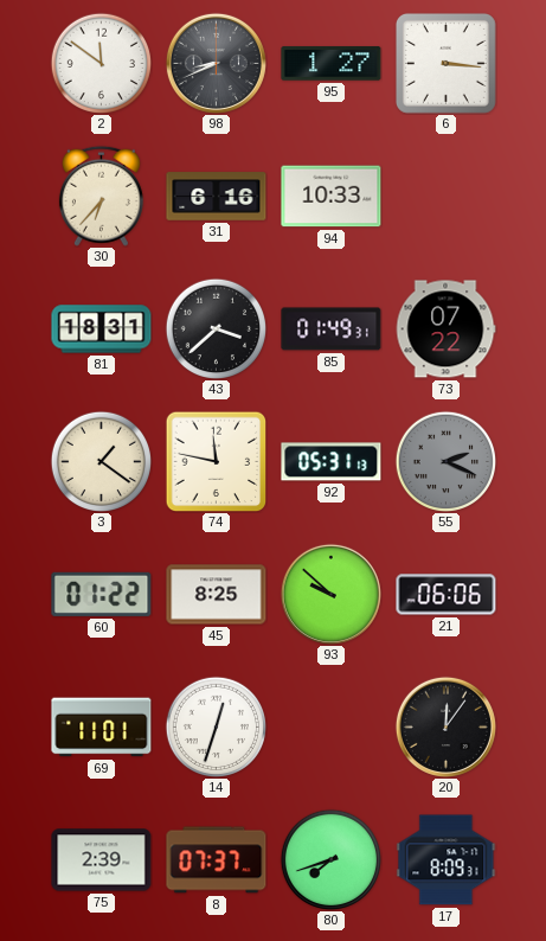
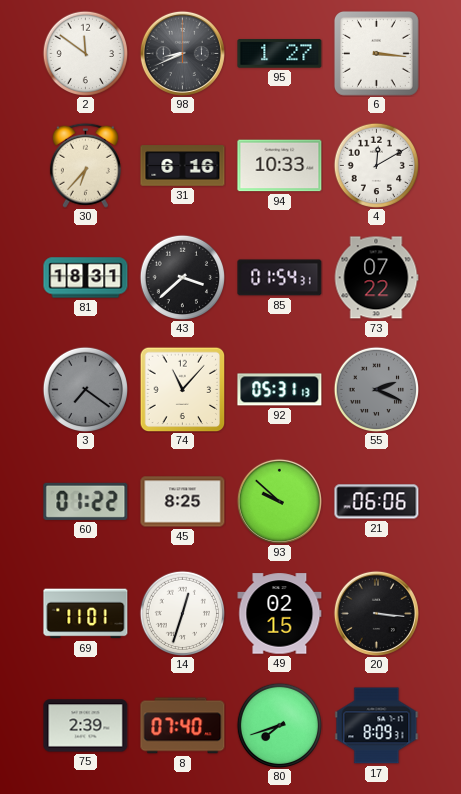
4: none -> 12:10 (376, 165)
85: 01:49 -> 01:54 (280, 278)
3: 1:21 -> 7:21 (85, 389)
3 dial: cream -> grey (85, 389)
74: 11:47 -> 11:07 (182, 389)
49: none -> 02:15 (280, 614)
20: 12:06 -> 3:16 (376, 613)
8: 07:37 -> 07:40 (183, 726)
